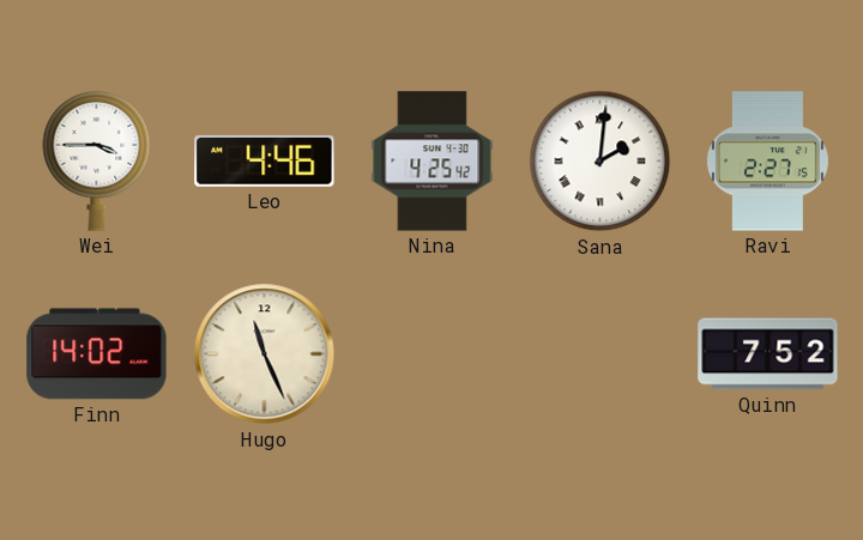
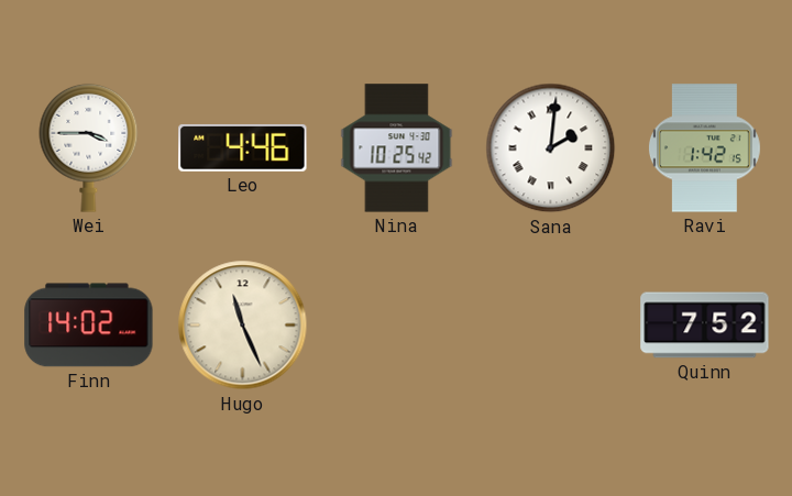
Nina: 4:25 -> 10:25 (397, 148)
Ravi: 2:27 -> 1:42 (704, 148)
